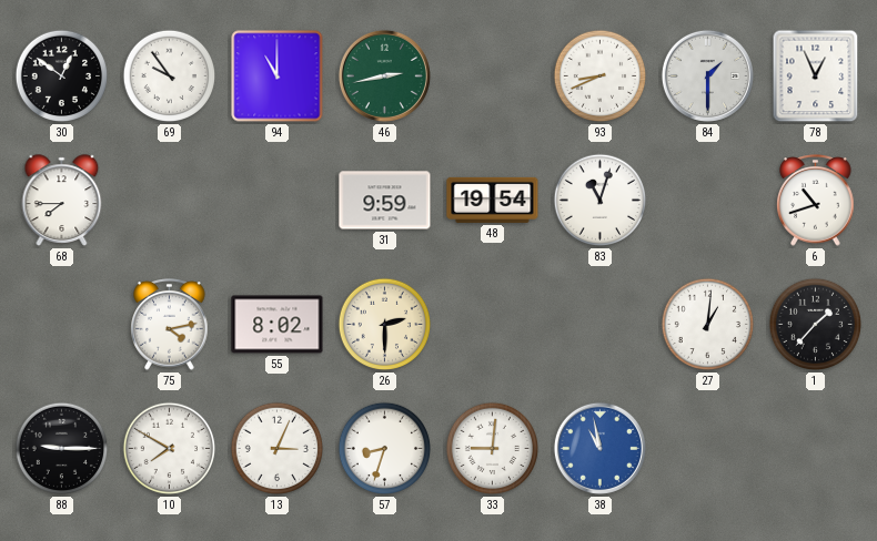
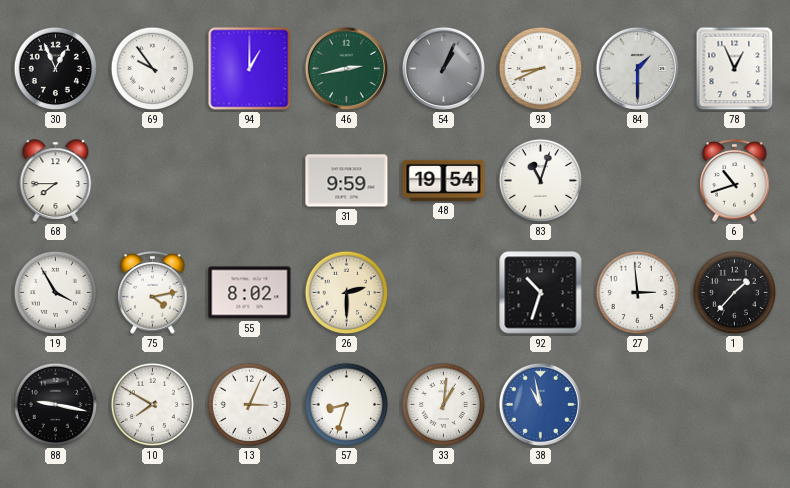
30: 12:51 -> 12:56 (56, 69)
94: 11:00 -> 1:00 (250, 69)
54: none -> 1:04 (443, 68)
19: none -> 3:55 (56, 293)
92: none -> 10:33 (541, 293)
27: 1:01 -> 2:59 (638, 293)
88: 9:15 -> 9:17 (56, 405)
33: 9:01 -> 1:01 (444, 405)
